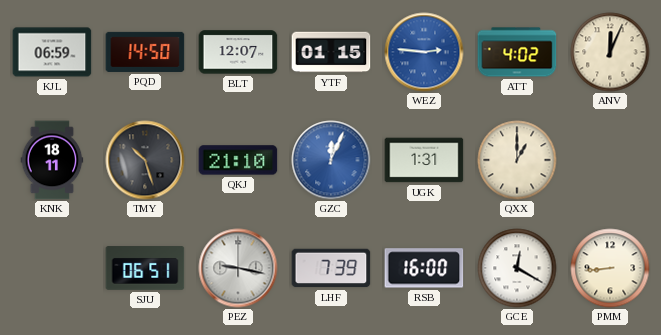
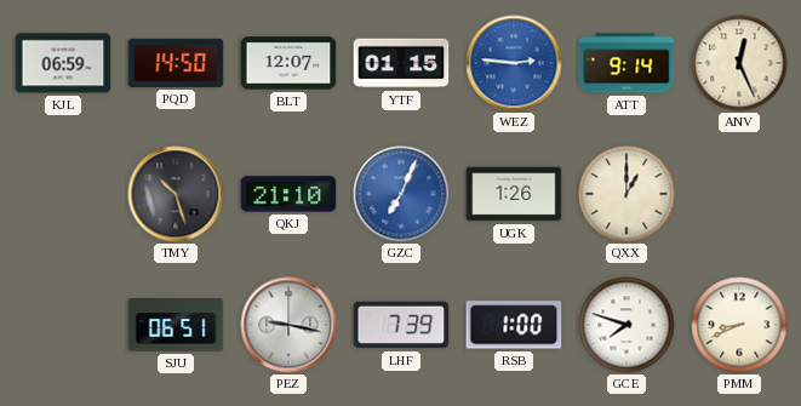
ATT: 4:02 -> 9:14 (627, 63)
ANV: 12:04 -> 12:26 (739, 63)
KNK: 18:11 -> none (52, 160)
GZC: 12:04 -> 7:04 (401, 194)
UGK: 1:31 -> 1:26 (514, 194)
RSB: 16:00 -> 1:00 (514, 325)
GCE: 12:20 -> 7:48 (627, 325)
PMM: 8:44 -> 8:41 (739, 325)
